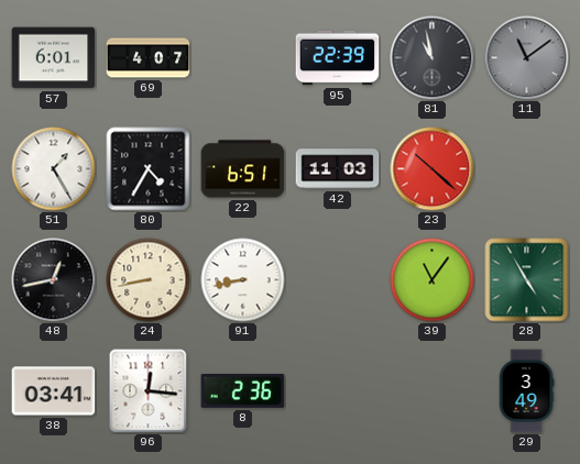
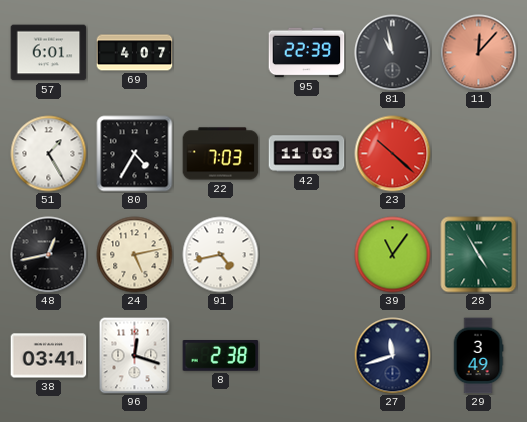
11: 11:09 -> 12:07 (479, 53)
11 dial: grey -> salmon (479, 53)
22: 6:51 -> 7:03 (221, 154)
24: 8:43 -> 5:13 (135, 255)
91: 8:43 -> 4:43 (221, 255)
96: 12:16 -> 12:18 (135, 356)
8: 2:36 -> 2:38 (221, 356)
27: none -> 11:42 (393, 356)
